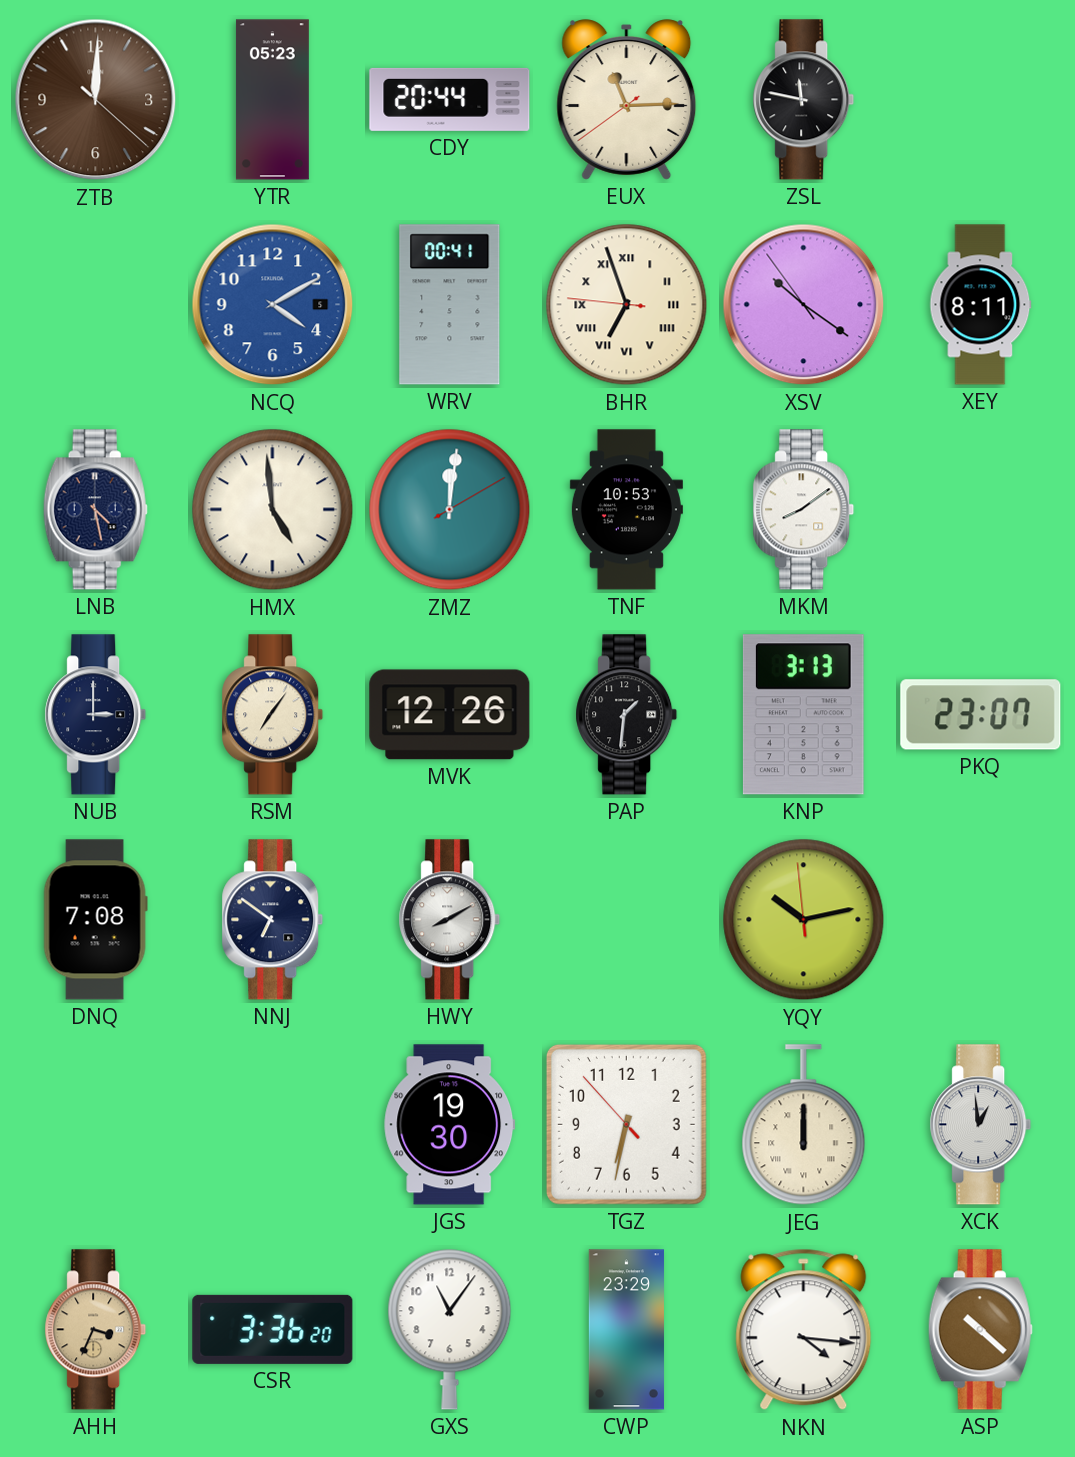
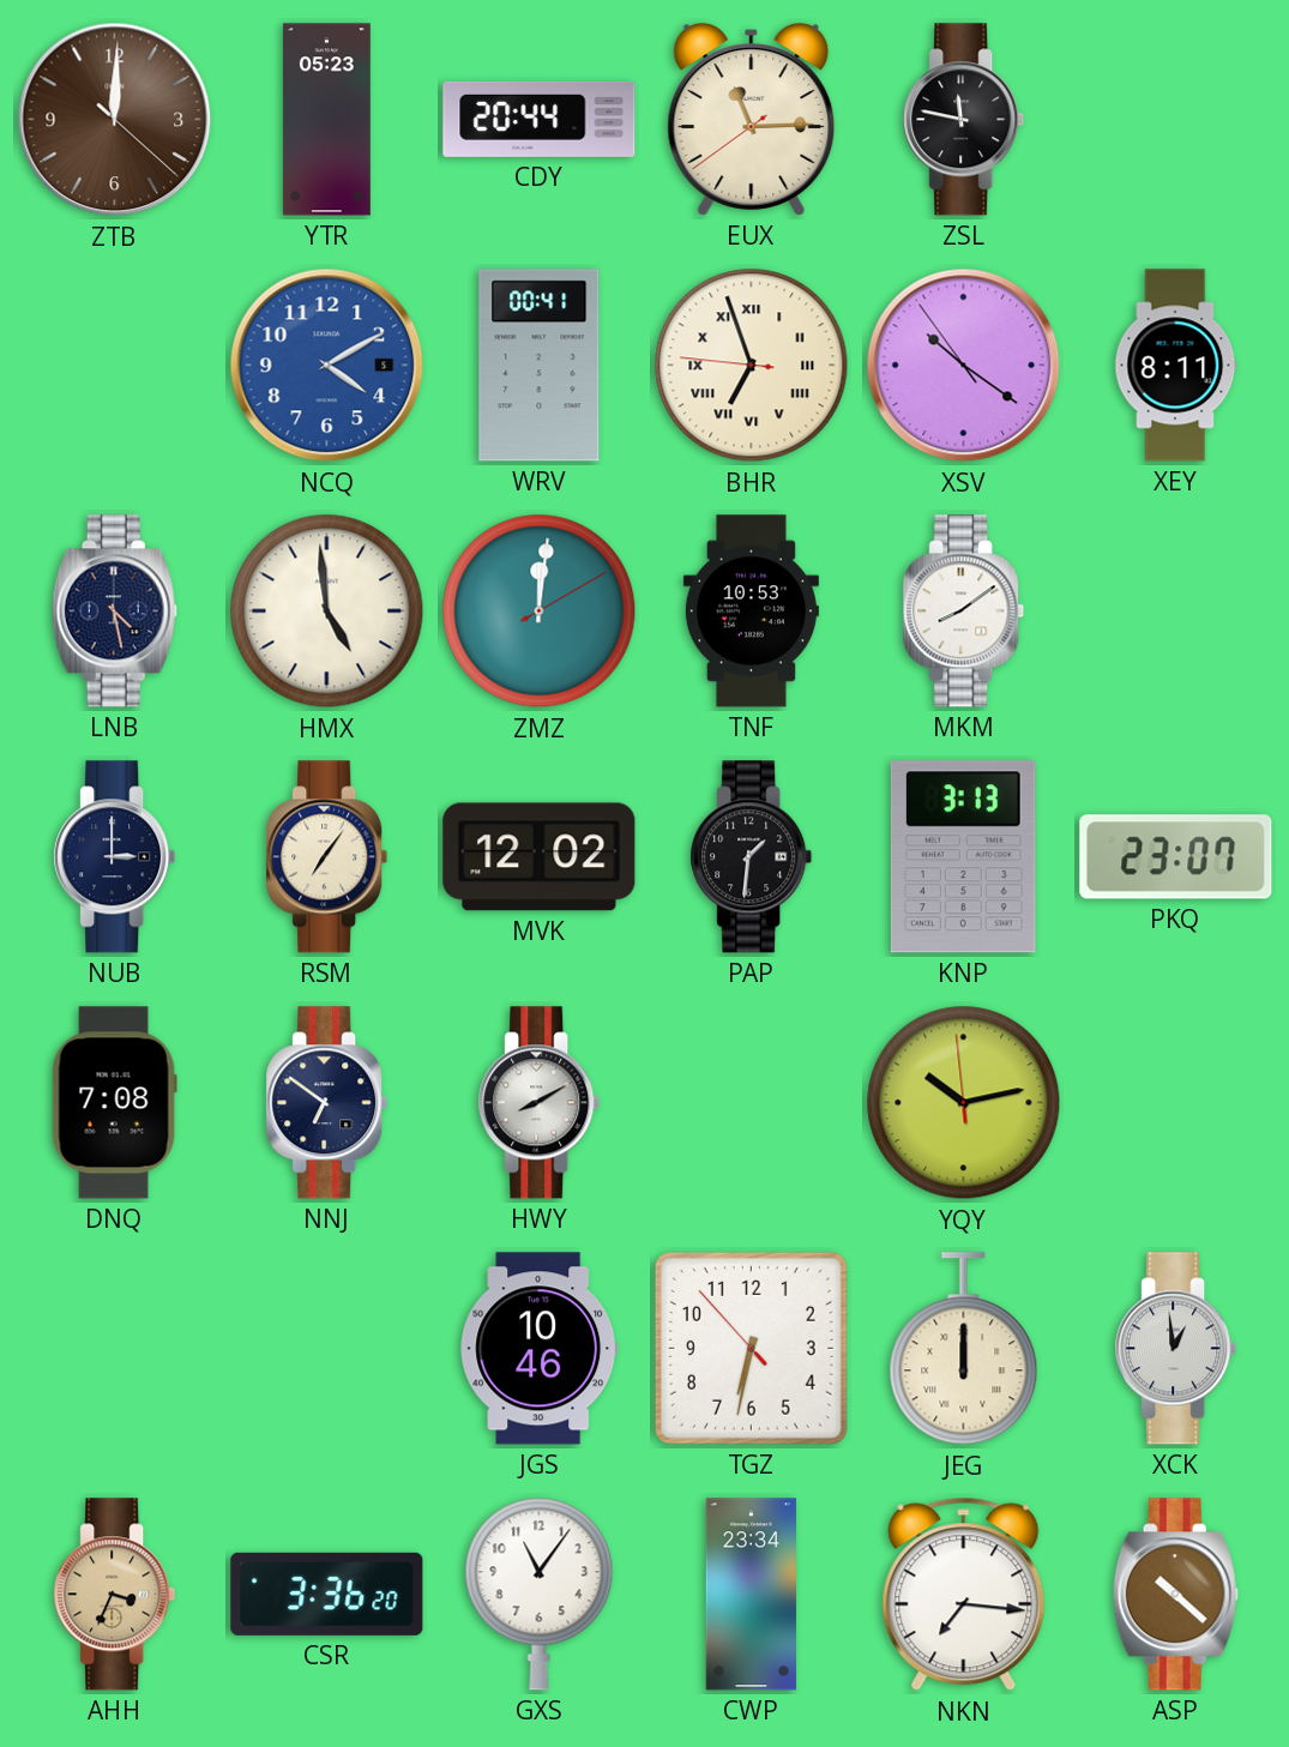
MVK: 12:26 -> 12:02 (540, 857)
JGS: 19:30 -> 10:46 (540, 1349)
CWP: 23:29 -> 23:34 (751, 1595)
NKN: 4:16 -> 7:16 (964, 1595)
